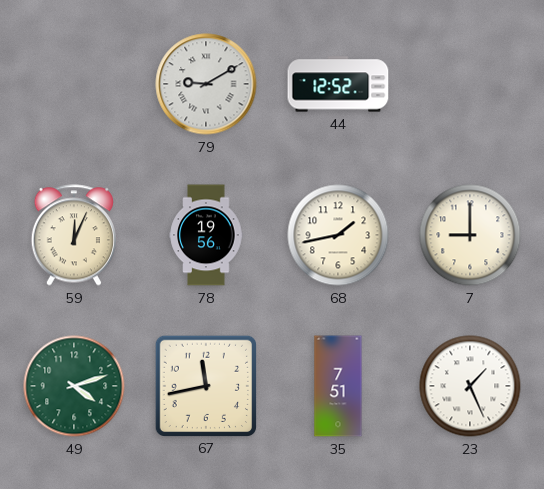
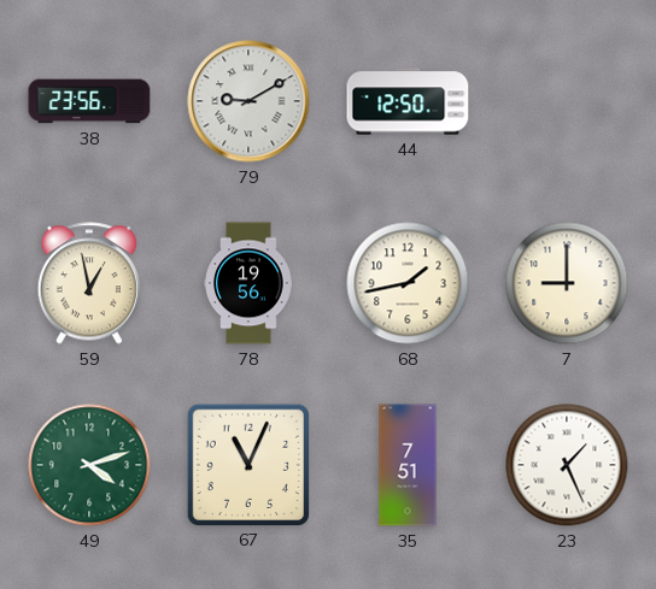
38: none -> 23:56 (89, 101)
44: 12:52 -> 12:50 (408, 101)
59: 12:04 -> 12:58 (88, 283)
67: 11:43 -> 11:04 (247, 464)
